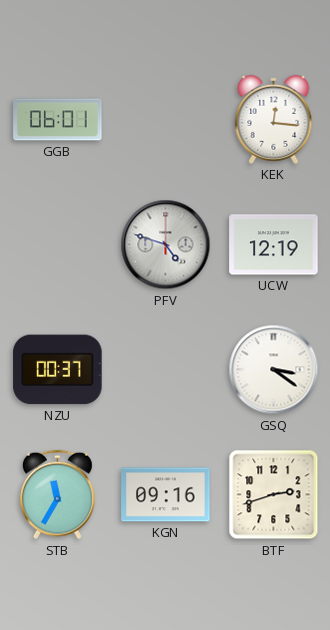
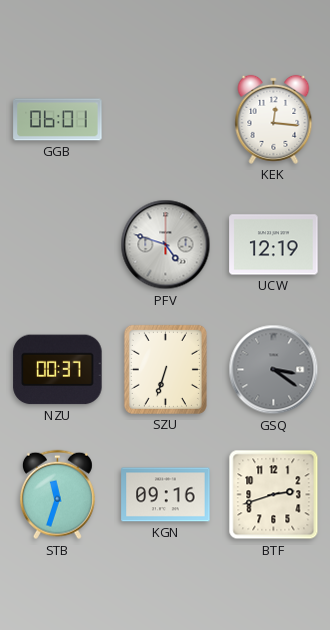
SZU: none -> 6:33 (165, 369)
GSQ dial: white -> grey (274, 370)
STB: 11:35 -> 11:33 (57, 495)
